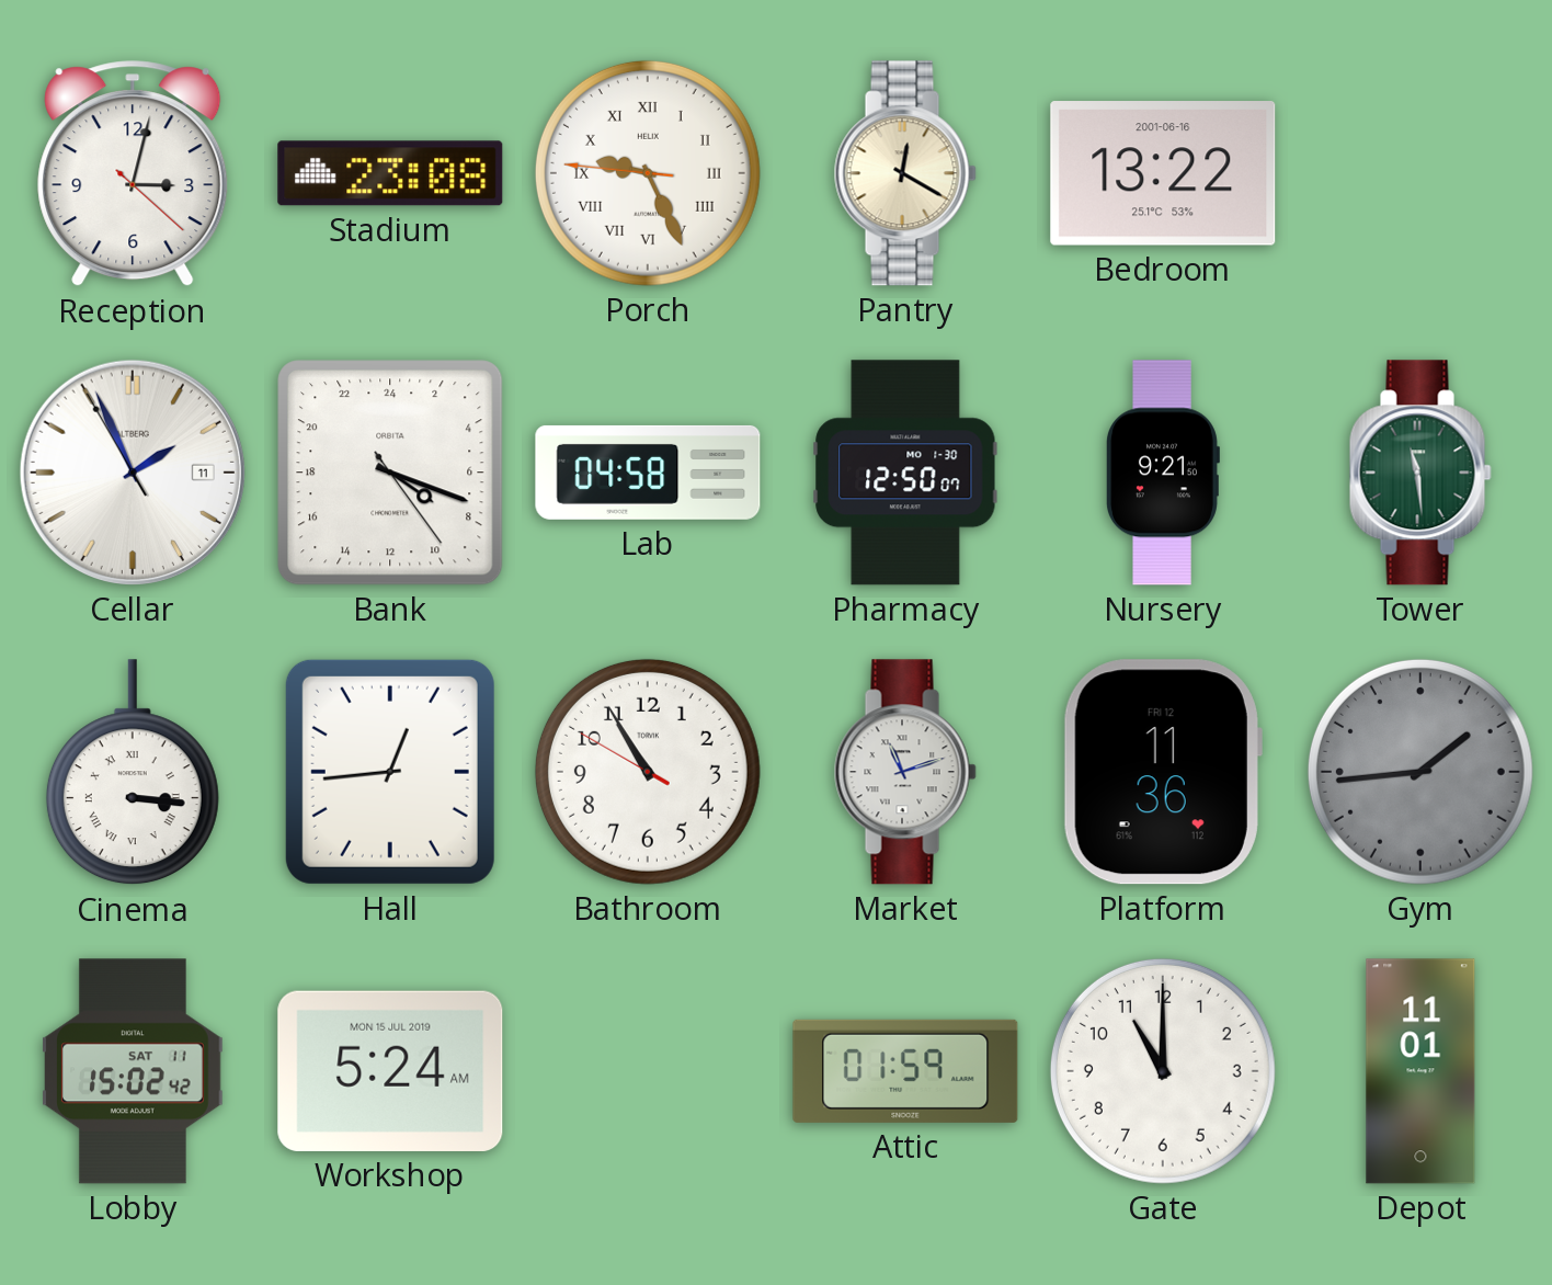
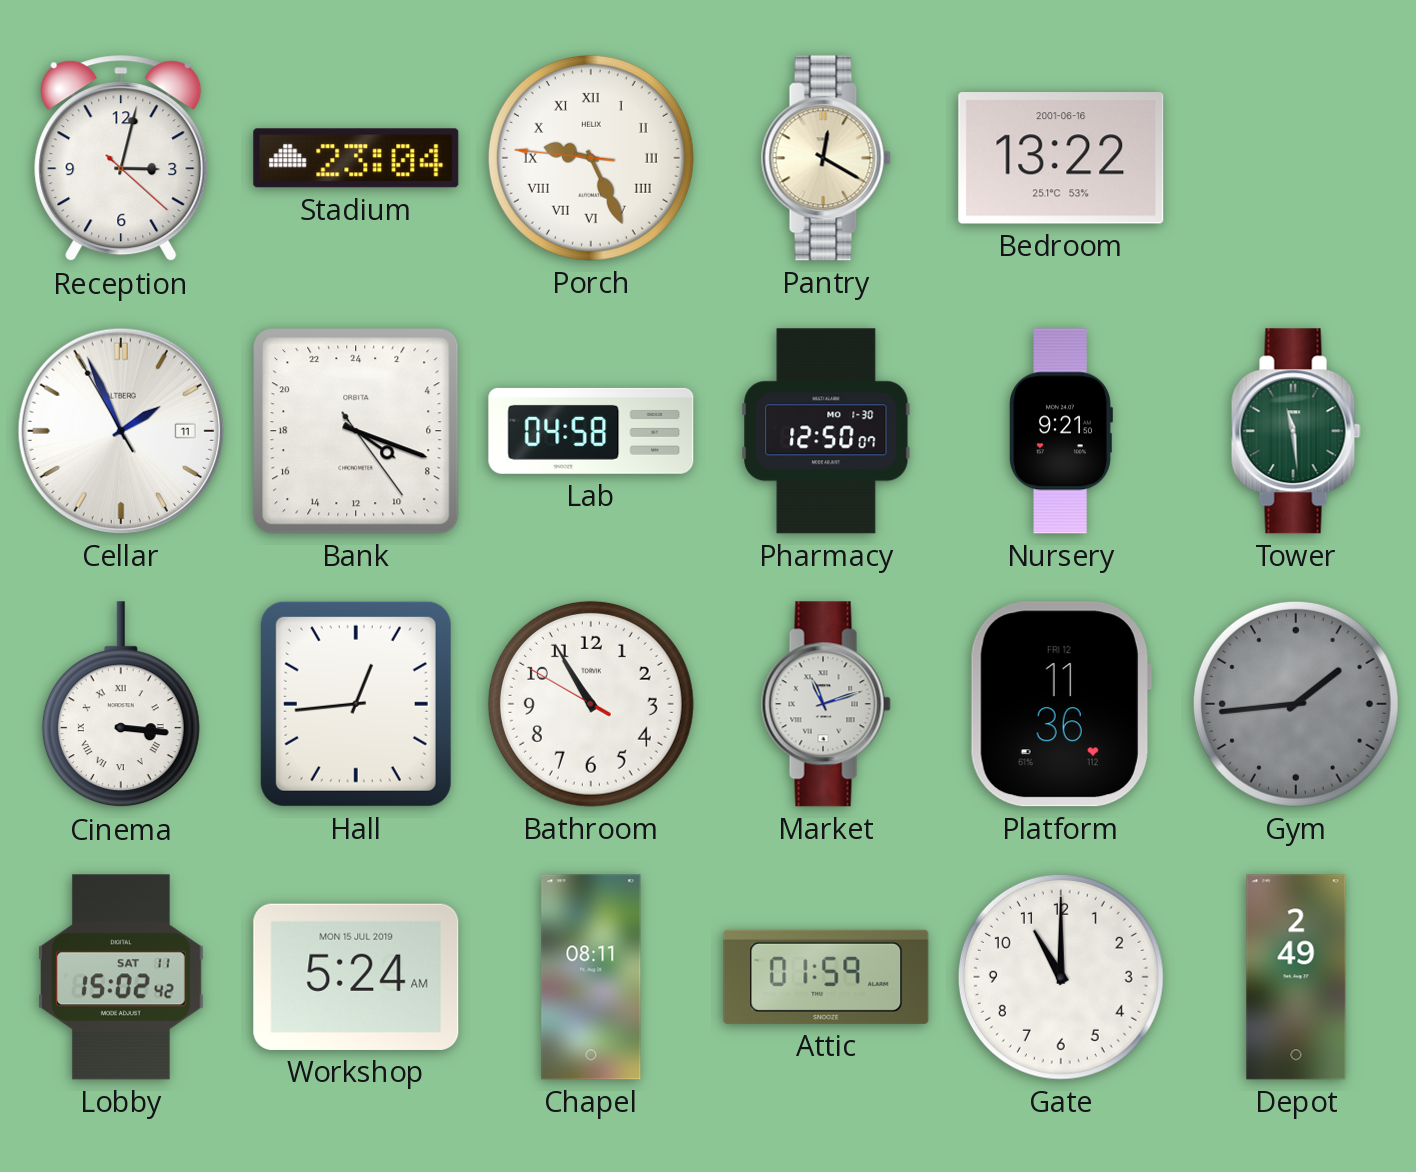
Stadium: 23:08 -> 23:04 (356, 158)
Chapel: none -> 08:11 (591, 977)
Depot: 11:01 -> 2:49 (1296, 977)
